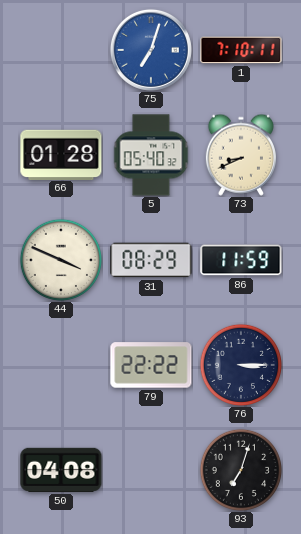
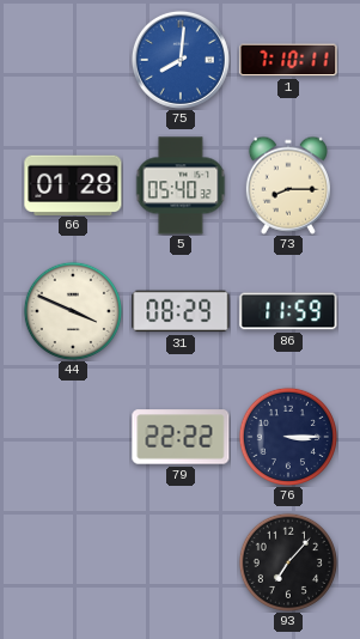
75: 7:03 -> 8:01 (181, 60)
73: 8:41 -> 8:15 (288, 185)
50: 04:08 -> none (61, 470)
93: 7:03 -> 7:07 (287, 561)
